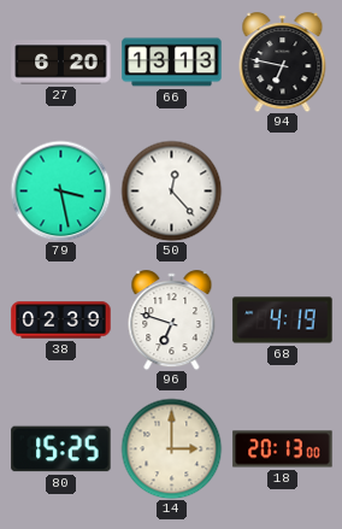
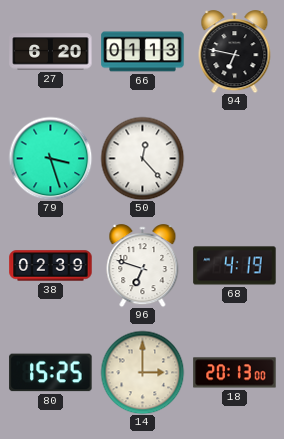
66: 13:13 -> 01:13 (143, 52)
79: 3:28 -> 3:27 (50, 158)
